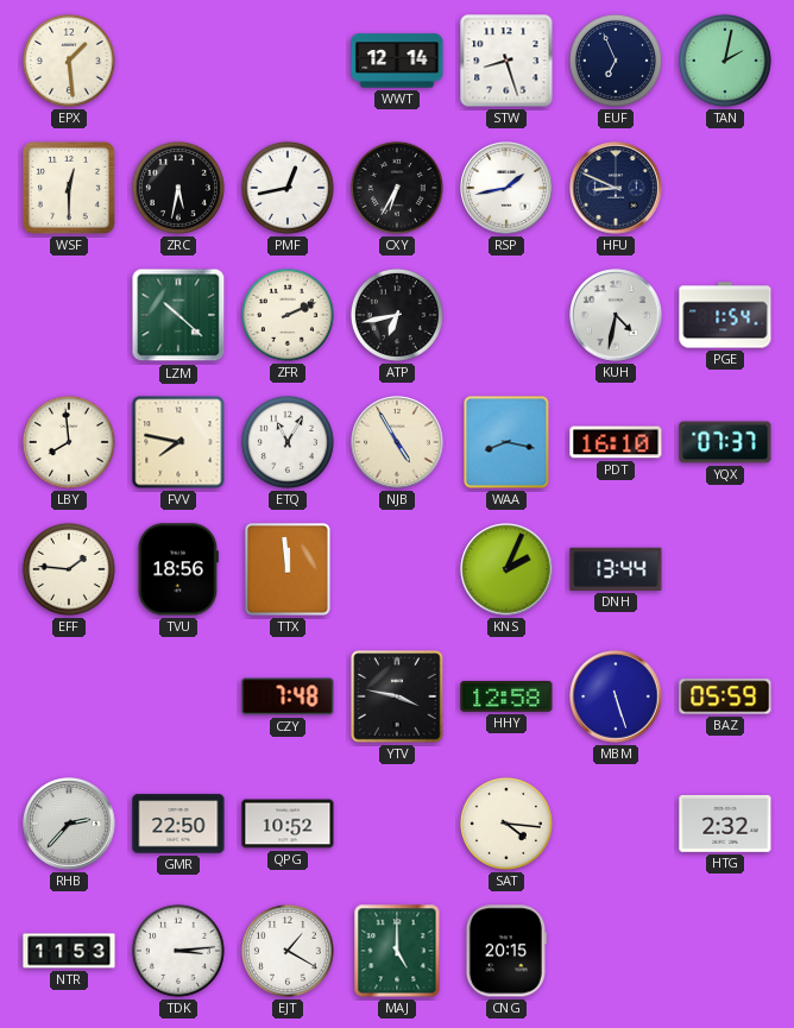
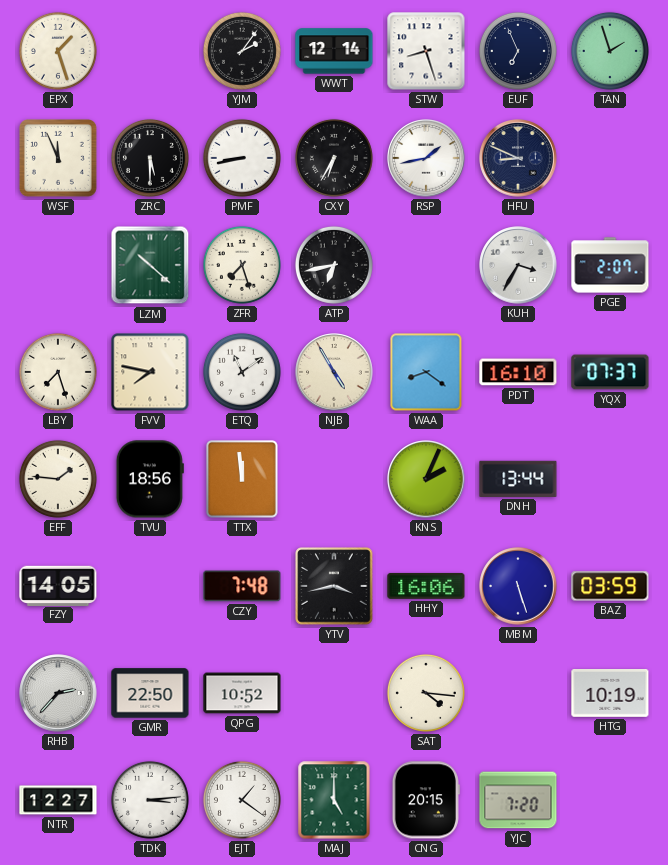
EPX: 1:29 -> 1:27 (58, 51)
YJM: none -> 2:06 (242, 51)
TAN: 2:02 -> 1:57 (610, 51)
WSF: 12:30 -> 11:56 (58, 158)
ZRC: 5:32 -> 5:30 (150, 158)
PMF: 12:43 -> 8:43 (242, 158)
ZFR: 2:11 -> 7:27 (242, 265)
KUH: 4:32 -> 3:35 (518, 265)
PGE: 1:54 -> 2:07 (610, 265)
LBY: 7:59 -> 7:27 (58, 372)
ETQ: 11:05 -> 11:09 (242, 372)
WAA: 8:17 -> 8:21 (426, 372)
FZY: none -> 14:05 (58, 585)
YTV: 3:47 -> 3:43 (334, 586)
HHY: 12:58 -> 16:06 (426, 586)
BAZ: 05:59 -> 03:59 (610, 586)
HTG: 2:32 -> 10:19 (610, 694)
NTR: 11:53 -> 12:27 (58, 800)
EJT: 1:20 -> 1:21 (242, 800)
YJC: none -> 7:20 (518, 800)
